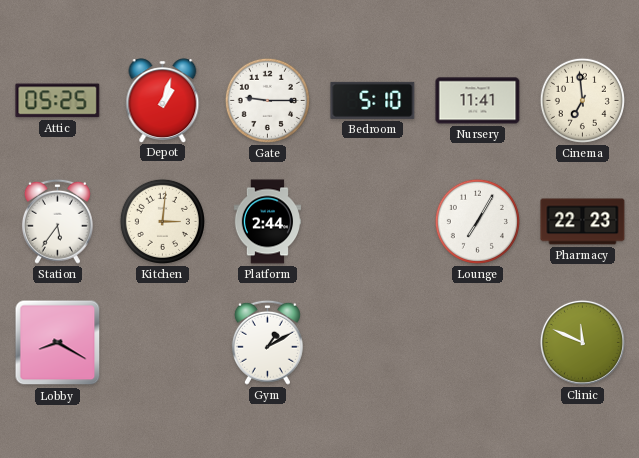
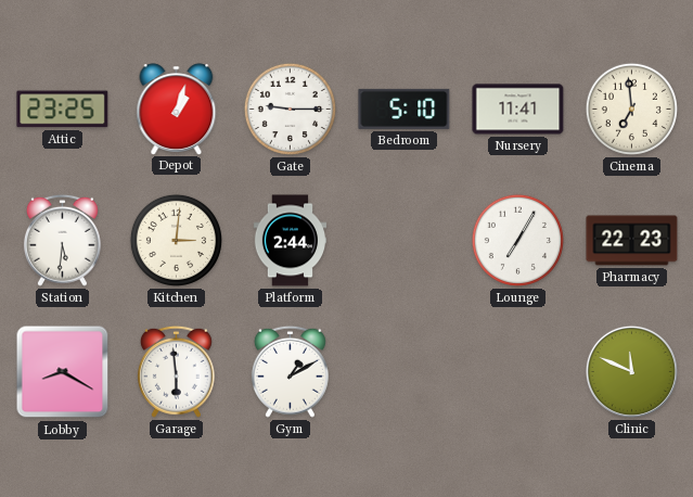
Attic: 05:25 -> 23:25 (63, 110)
Station: 5:36 -> 5:31 (62, 240)
Garage: none -> 5:59 (176, 371)
